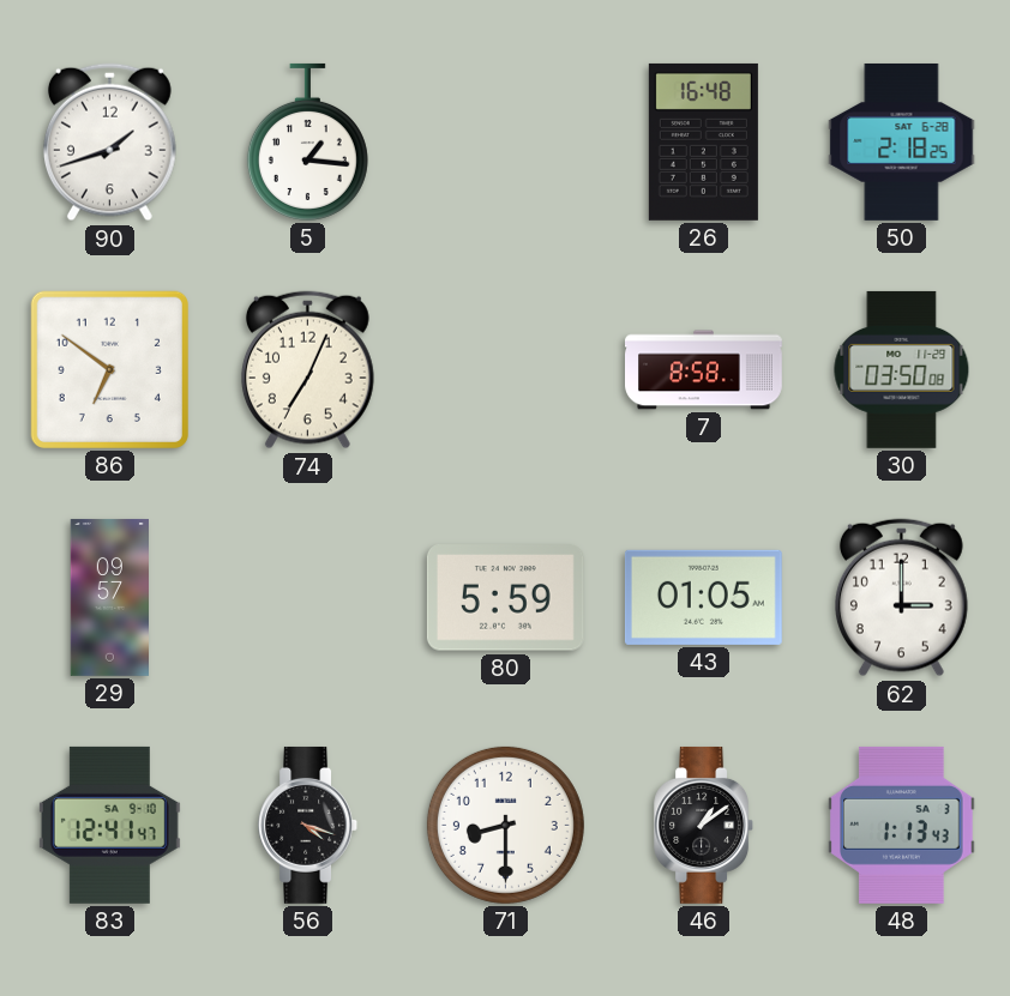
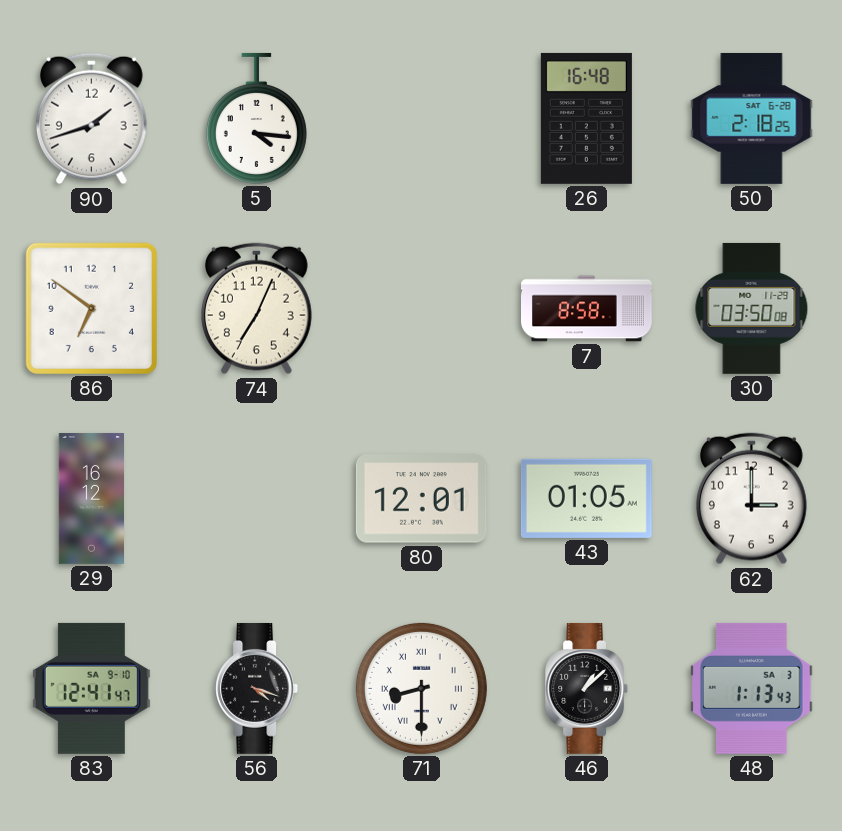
5: 1:16 -> 4:16 (256, 118)
29: 09:57 -> 16:12 (91, 498)
80: 5:59 -> 12:01 (421, 499)
71 numerals: Arabic -> Roman (421, 688)
46: 1:09 -> 1:08 (587, 688)
